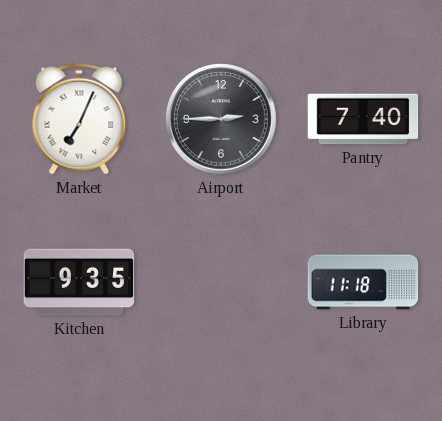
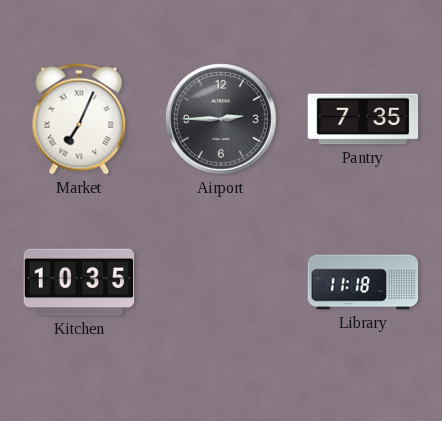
Pantry: 7:40 -> 7:35 (363, 119)
Kitchen: 9:35 -> 10:35 (79, 282)
